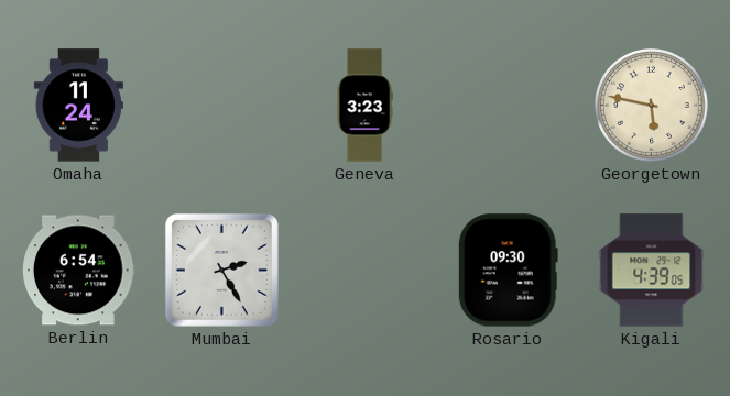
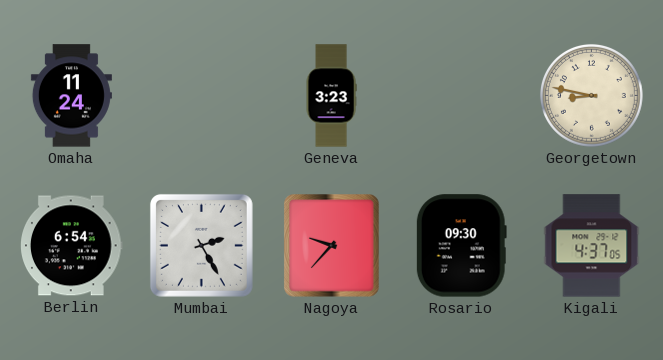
Georgetown: 5:47 -> 8:47 (591, 95)
Nagoya: none -> 9:37 (332, 246)
Kigali: 4:39 -> 4:37 (592, 246)
